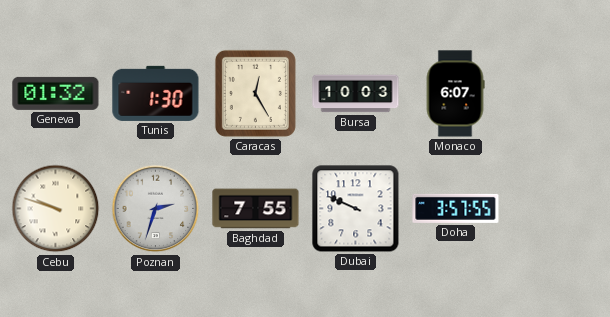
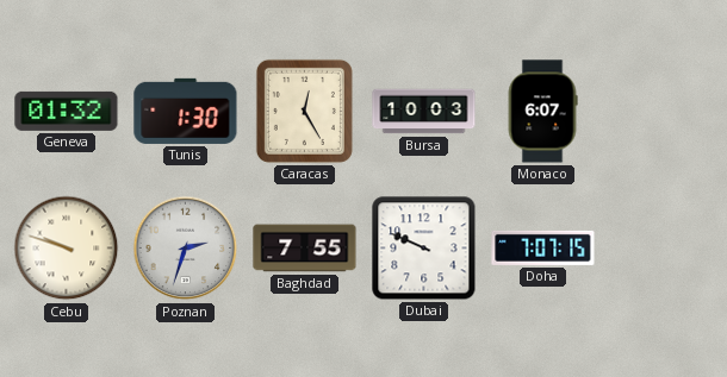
Doha: 3:57 -> 7:07 (543, 247)
